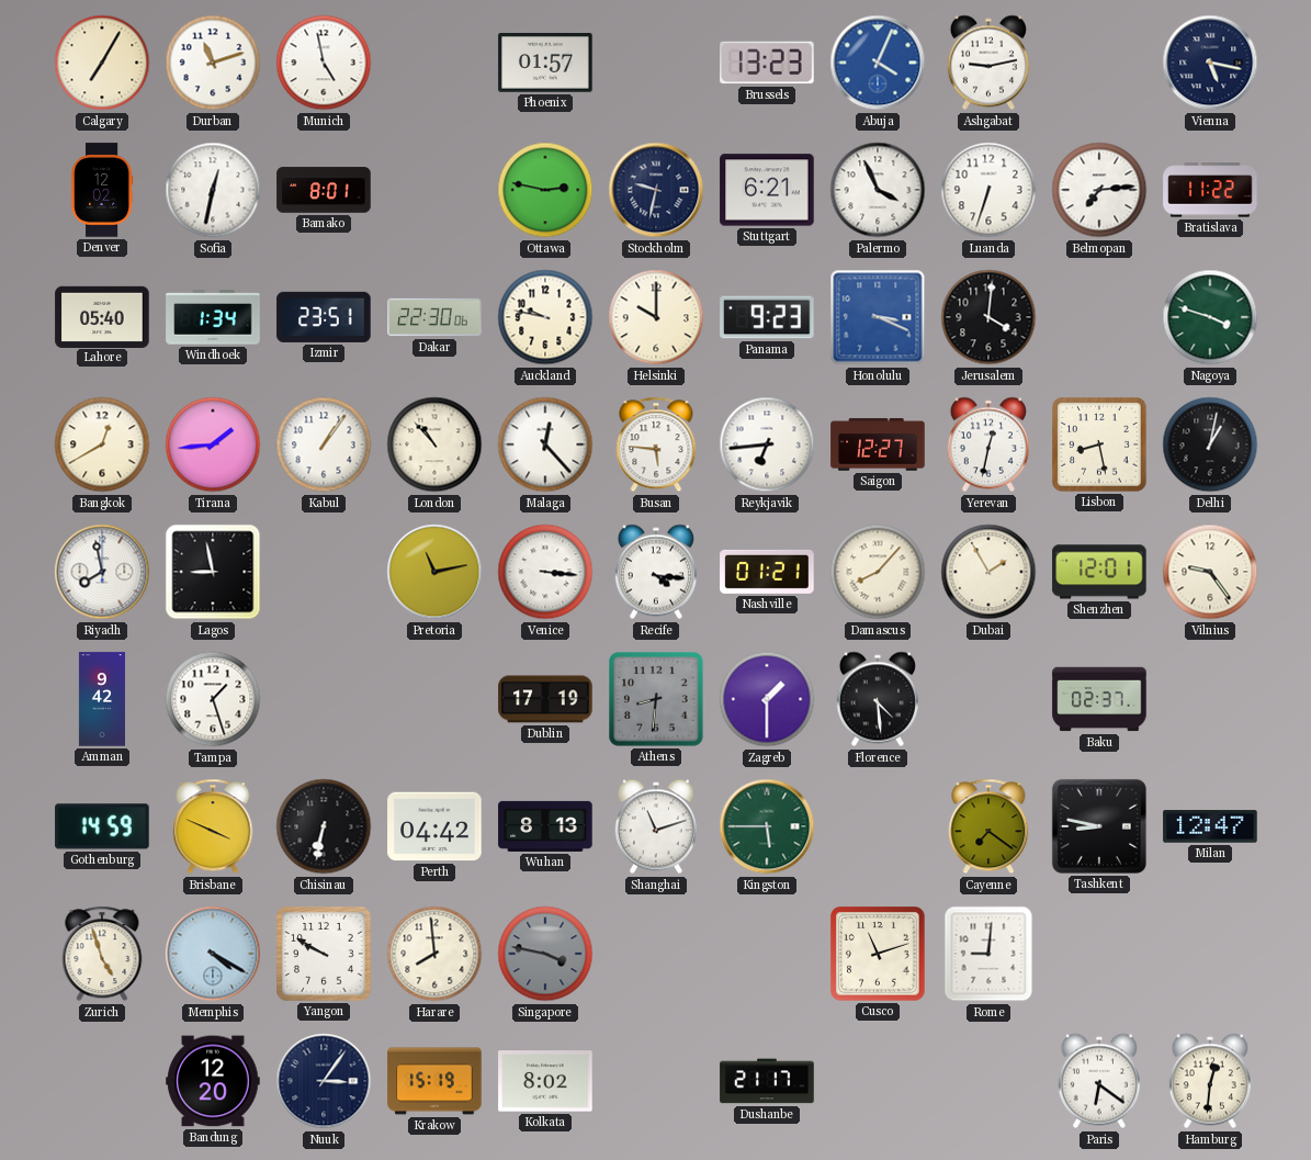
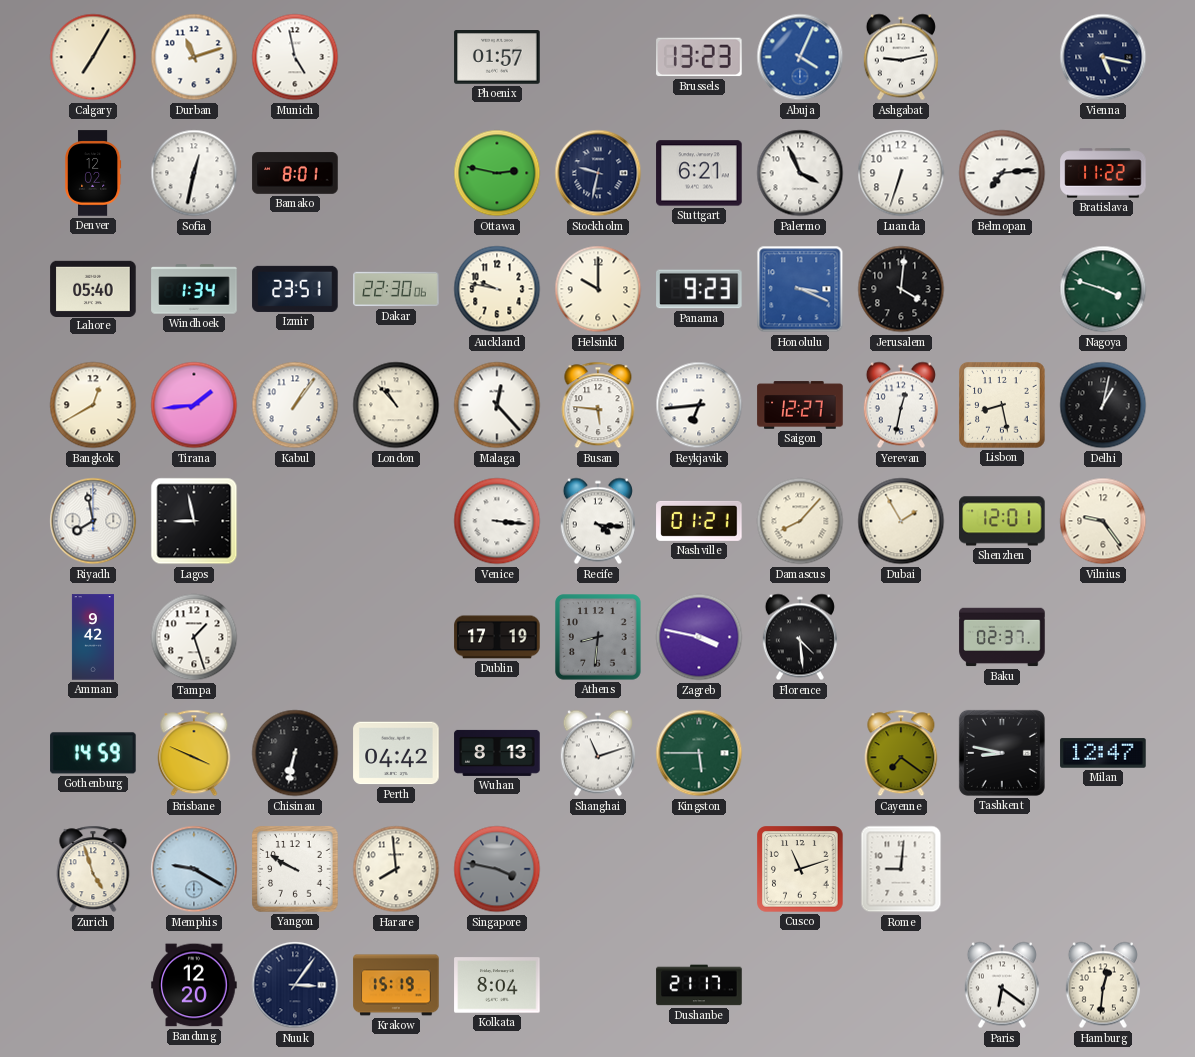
Pretoria: 11:13 -> none (434, 572)
Zagreb: 1:30 -> 3:47 (699, 637)
Memphis: 4:20 -> 9:20 (194, 869)
Kolkata: 8:02 -> 8:04 (497, 985)
